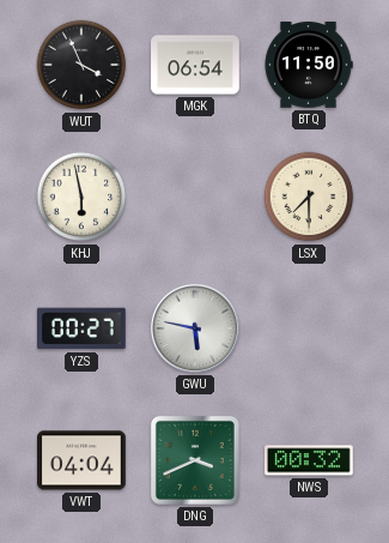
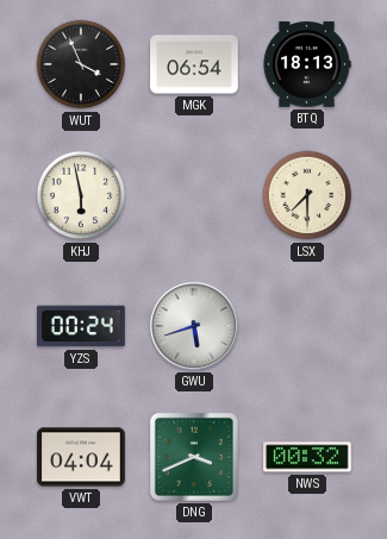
BTQ: 11:50 -> 18:13 (307, 64)
YZS: 00:27 -> 00:24 (82, 326)
GWU: 5:47 -> 5:42 (194, 326)
